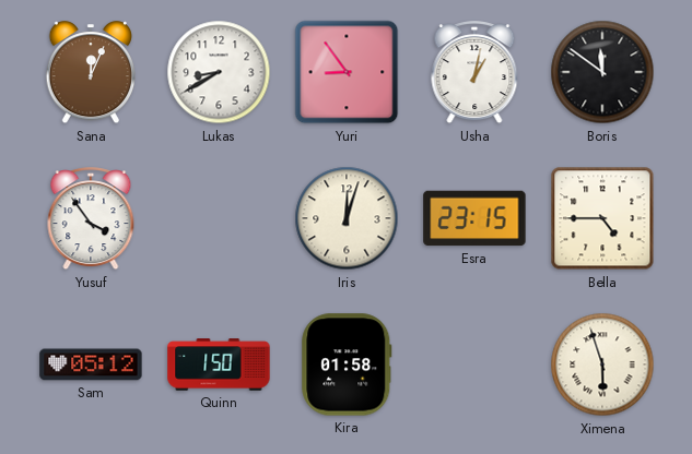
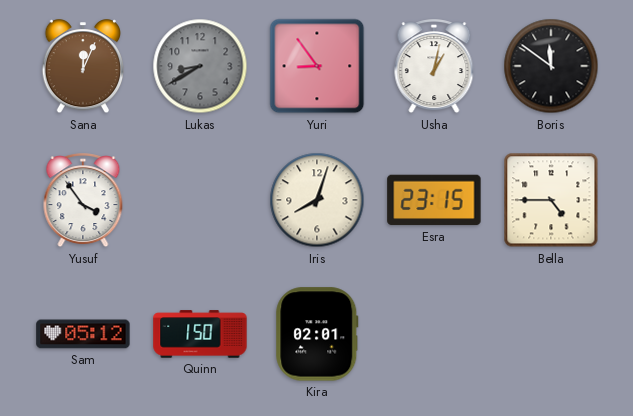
Lukas dial: white -> grey (200, 66)
Iris: 12:03 -> 8:03 (317, 200)
Kira: 01:58 -> 02:01 (317, 334)
Ximena: 5:57 -> none (602, 365)
